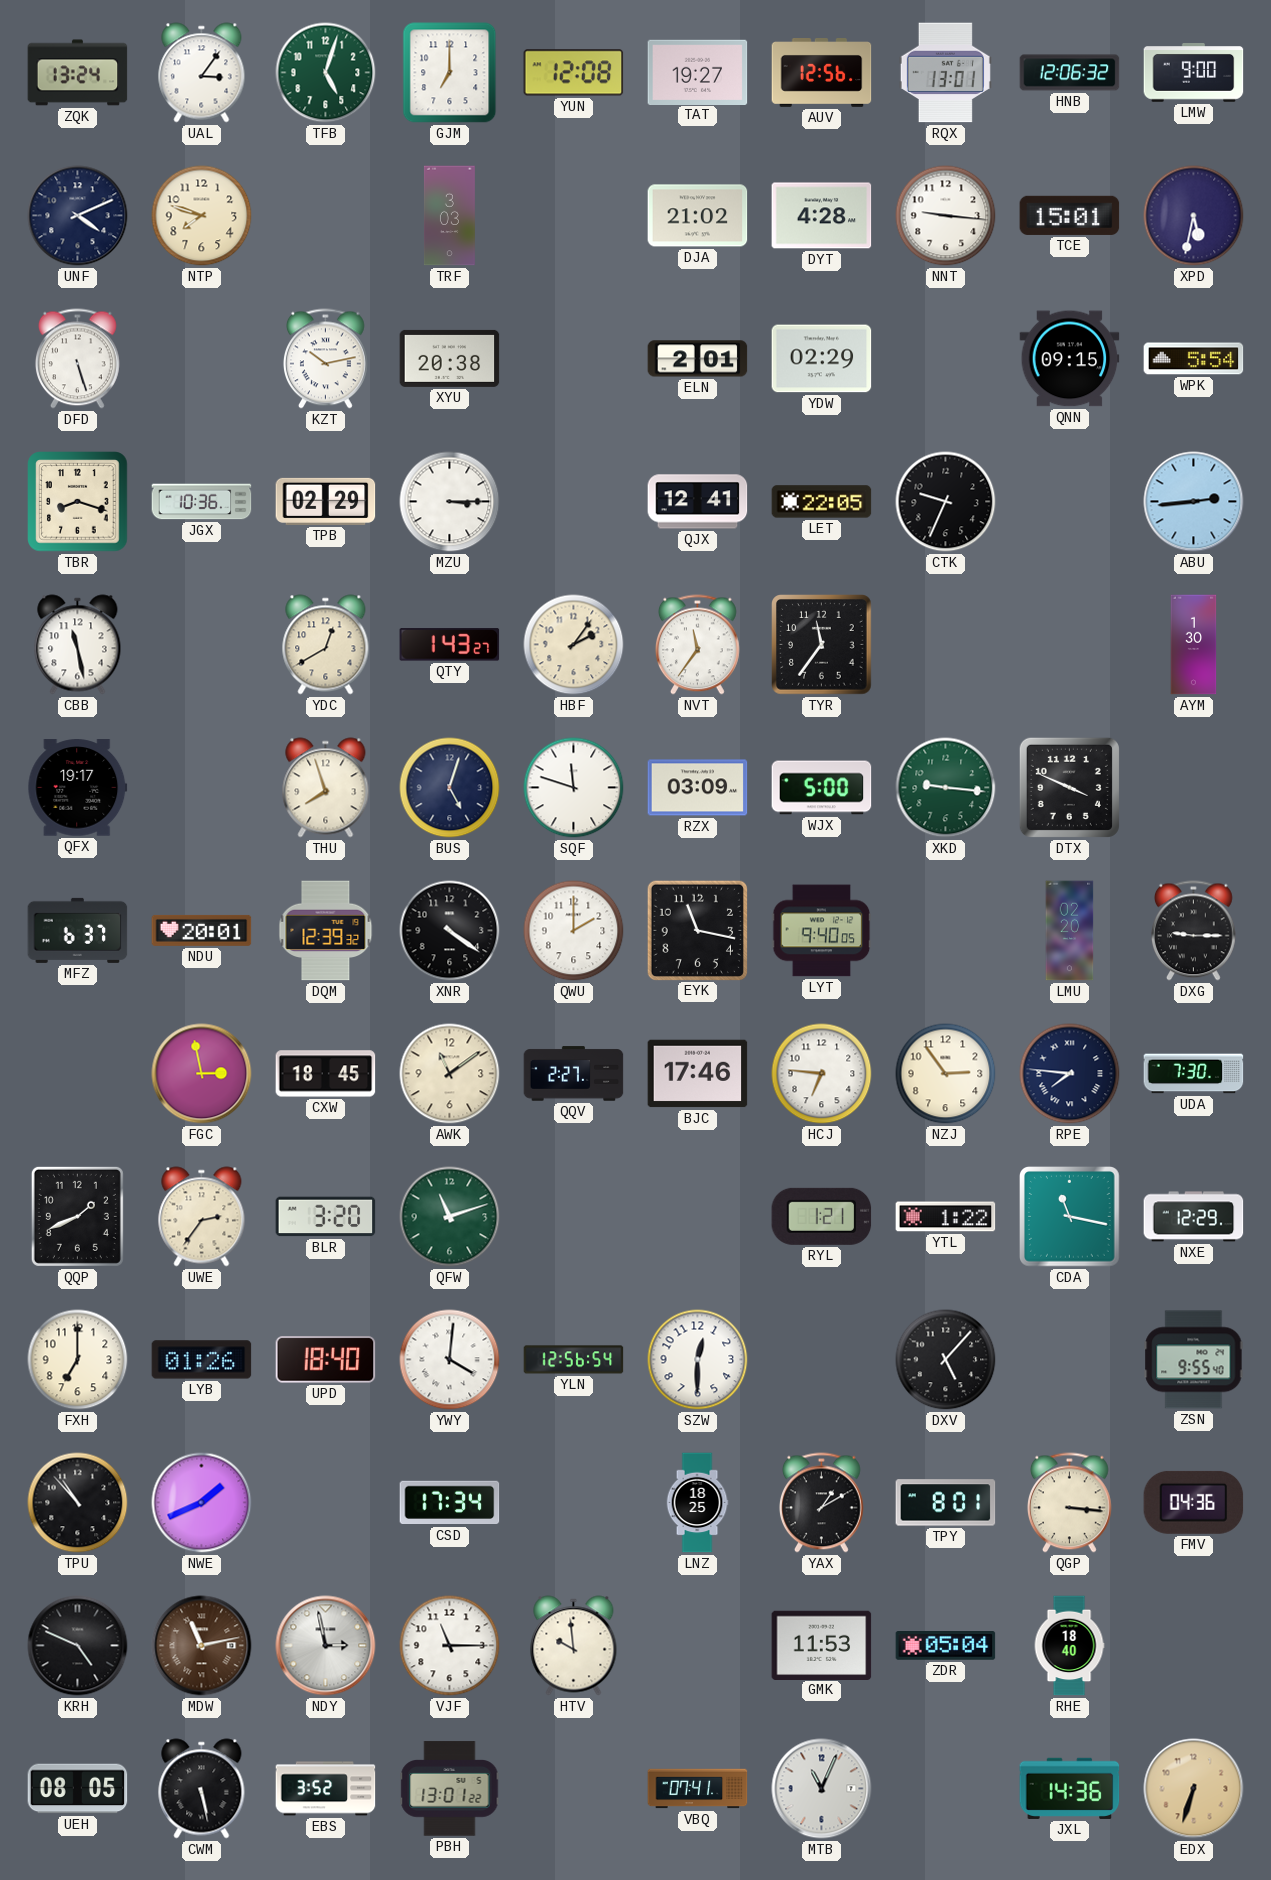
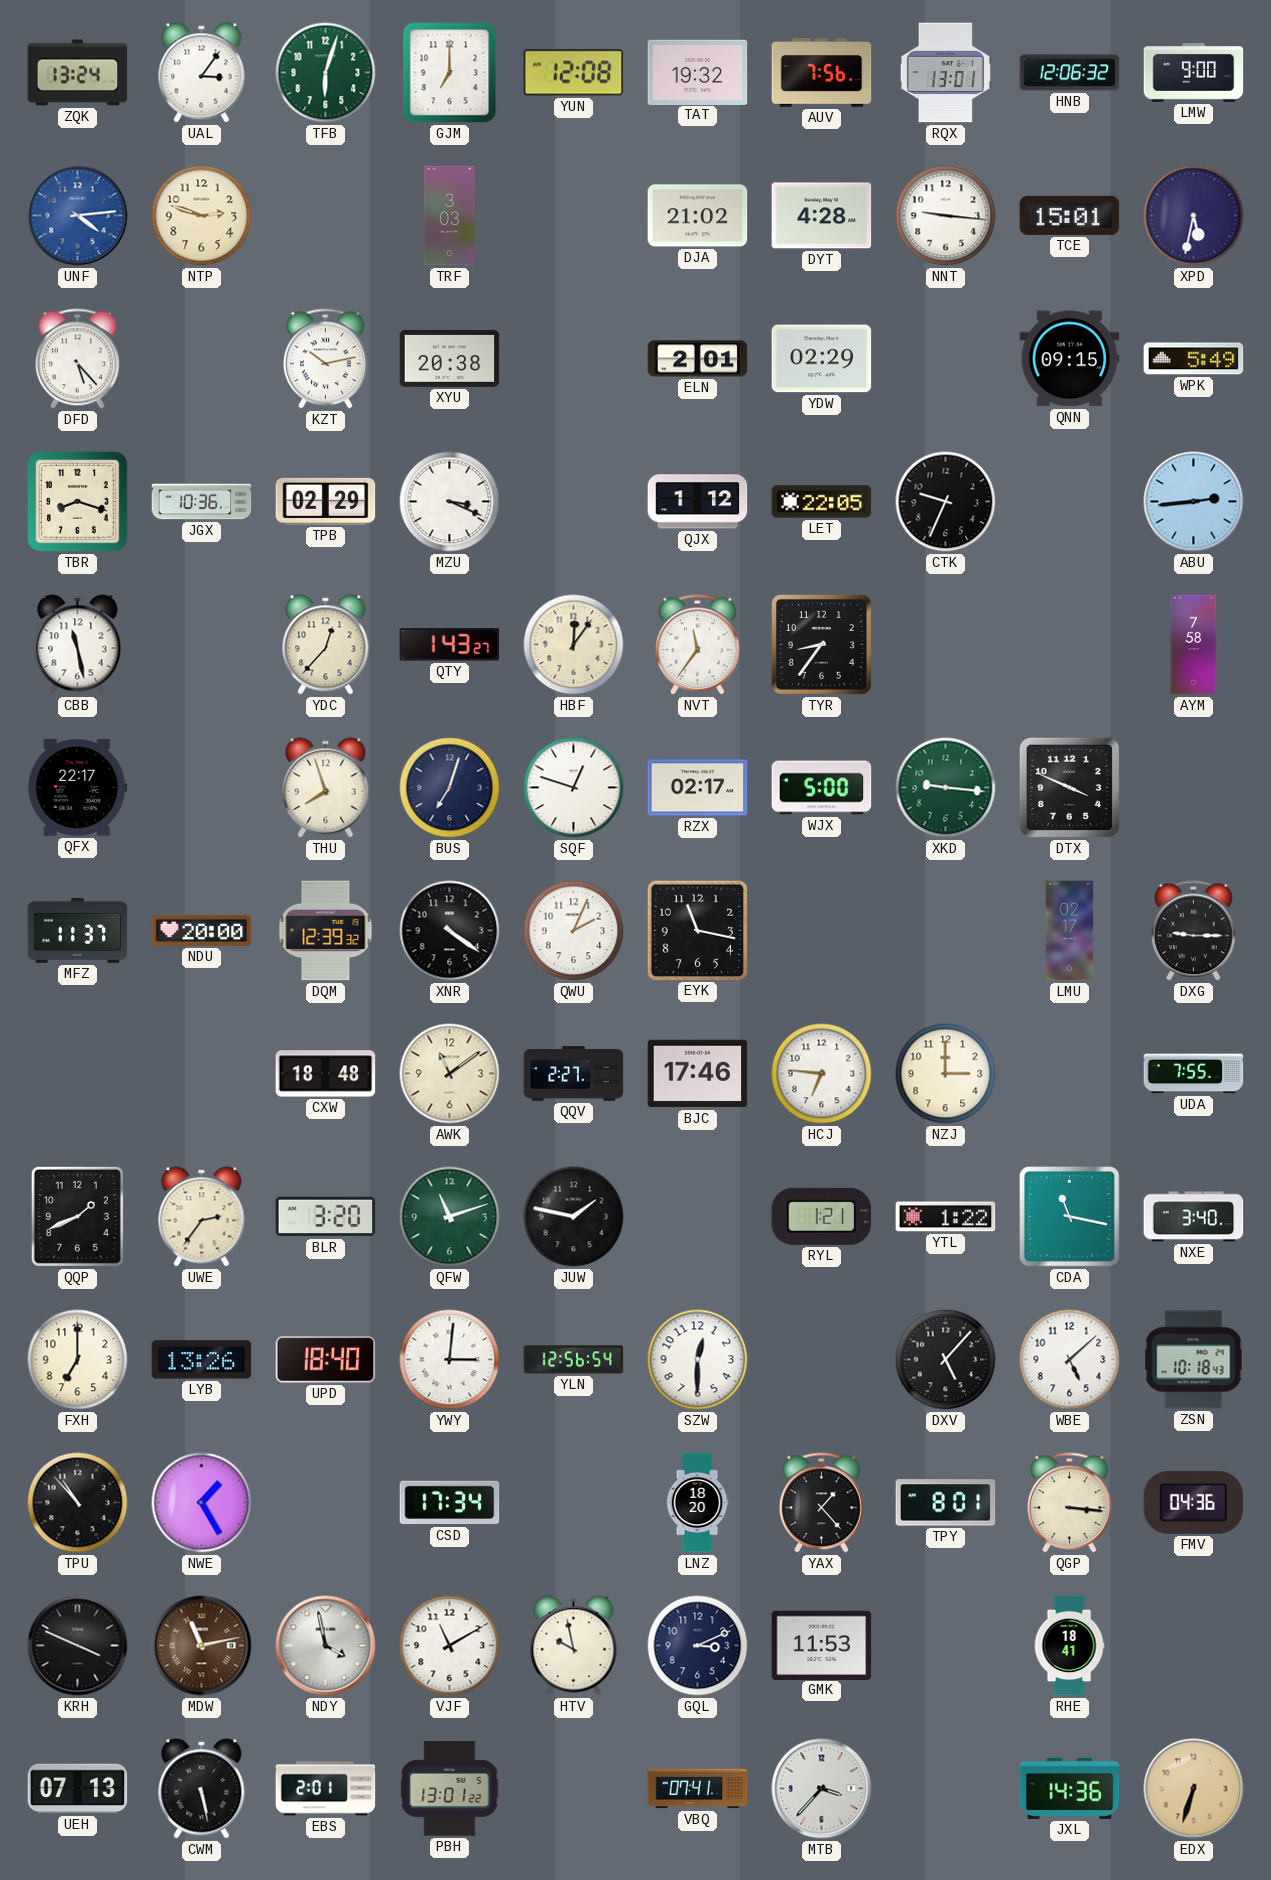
TFB: 5:03 -> 6:03 (326, 73)
TAT: 19:27 -> 19:32 (698, 72)
AUV: 12:56 -> 7:56 (822, 73)
UNF: 4:11 -> 4:14 (78, 216)
UNF dial: navy -> blue (78, 216)
NTP: 7:48 -> 2:48 (202, 216)
DFD: 5:27 -> 5:23 (77, 359)
WPK: 5:54 -> 5:49 (1194, 359)
MZU: 3:15 -> 3:19 (450, 502)
QJX: 12:41 -> 1:12 (698, 502)
YDC: 12:40 -> 12:37 (326, 645)
HBF: 2:06 -> 12:06 (574, 645)
TYR: 11:36 -> 8:36 (822, 645)
AYM: 1:30 -> 7:58 (1194, 645)
QFX: 19:17 -> 22:17 (78, 788)
BUS: 5:03 -> 7:03 (450, 788)
SQF: 11:48 -> 12:48 (574, 788)
RZX: 03:09 -> 02:17 (698, 788)
MFZ: 6:37 -> 11:37 (78, 930)
NDU: 20:01 -> 20:00 (202, 930)
QWU: 2:00 -> 2:04 (574, 931)
LYT: 9:40 -> none (822, 931)
LMU: 02:20 -> 02:17 (1070, 931)
FGC: 2:58 -> none (202, 1074)
CXW: 18:45 -> 18:48 (326, 1074)
NZJ: 2:54 -> 3:00 (946, 1074)
RPE: 7:46 -> none (1070, 1074)
UDA: 7:30 -> 7:55 (1194, 1074)
JUW: none -> 1:47 (574, 1217)
NXE: 12:29 -> 3:40 (1194, 1217)
LYB: 01:26 -> 13:26 (202, 1360)
YWY: 4:01 -> 3:01 (450, 1360)
WBE: none -> 5:08 (1070, 1360)
ZSN: 9:55 -> 10:18 (1194, 1360)
NWE: 1:41 -> 1:25 (202, 1503)
LNZ: 18:25 -> 18:20 (697, 1503)
YAX: 1:10 -> 1:23 (821, 1503)
KRH: 4:49 -> 3:49 (78, 1646)
NDY: 2:58 -> 3:58 (326, 1646)
VJF: 11:15 -> 11:10 (450, 1646)
HTV: 9:59 -> 9:58 (574, 1646)
GQL: none -> 3:11 (698, 1646)
ZDR: 05:04 -> none (946, 1646)
RHE: 18:40 -> 18:41 (1069, 1646)
UEH: 08:05 -> 07:13 (78, 1789)
EBS: 3:52 -> 2:01 (326, 1789)
MTB: 11:04 -> 3:37 (822, 1789)
